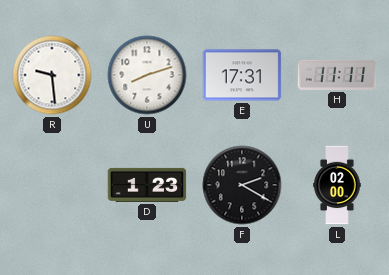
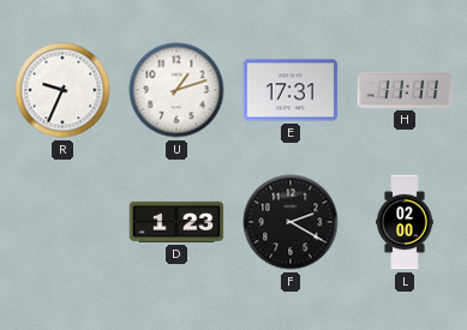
R: 9:29 -> 9:34 (62, 90)
U: 8:12 -> 1:12 (176, 90)
